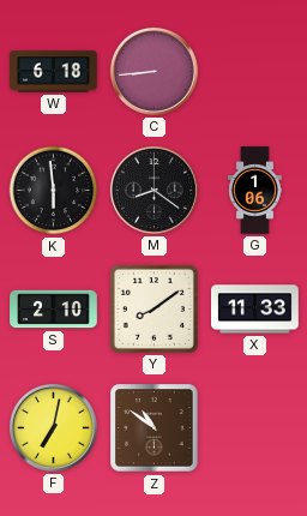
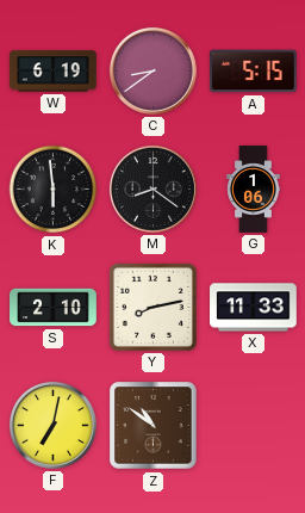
W: 6:18 -> 6:19 (54, 72)
C: 8:44 -> 8:39 (152, 70)
A: none -> 5:15 (254, 72)
Y: 8:09 -> 8:13 (152, 307)
